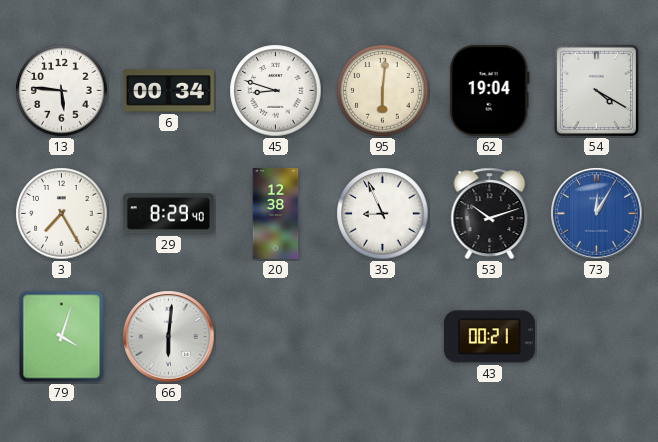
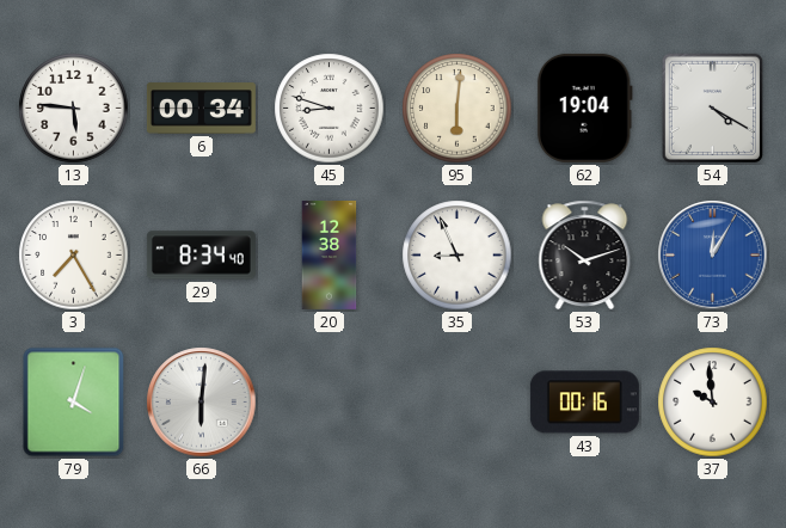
29: 8:29 -> 8:34 (201, 256)
43: 00:21 -> 00:16 (584, 403)
37: none -> 9:59 (713, 403)
